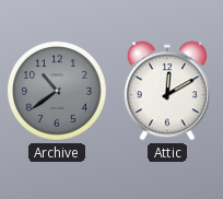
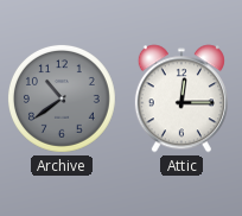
Attic: 12:10 -> 12:15 (181, 99)
